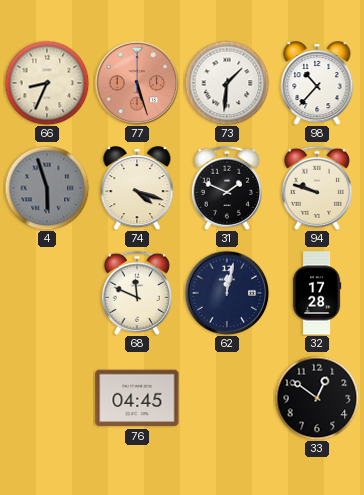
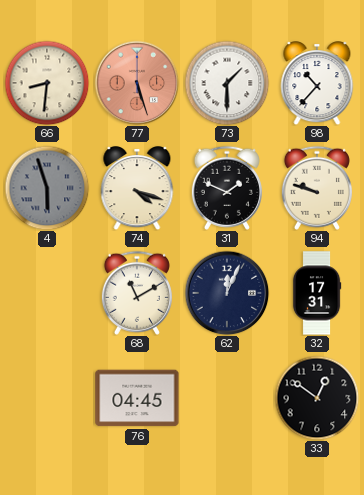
66: 8:34 -> 8:31 (47, 83)
73: 1:31 -> 1:30 (227, 83)
68: 11:49 -> 11:10 (137, 293)
62: 12:02 -> 12:04 (227, 293)
32: 17:28 -> 17:31 (317, 293)
